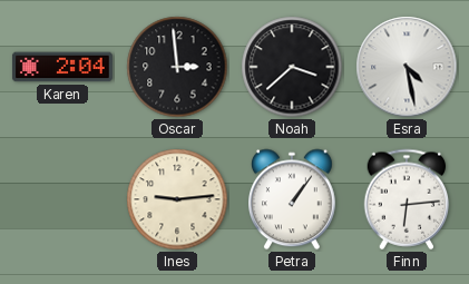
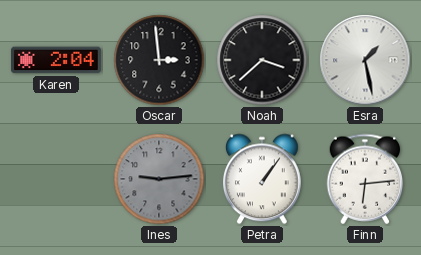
Esra: 4:28 -> 1:28 (365, 60)
Ines dial: cream -> grey (159, 179)
